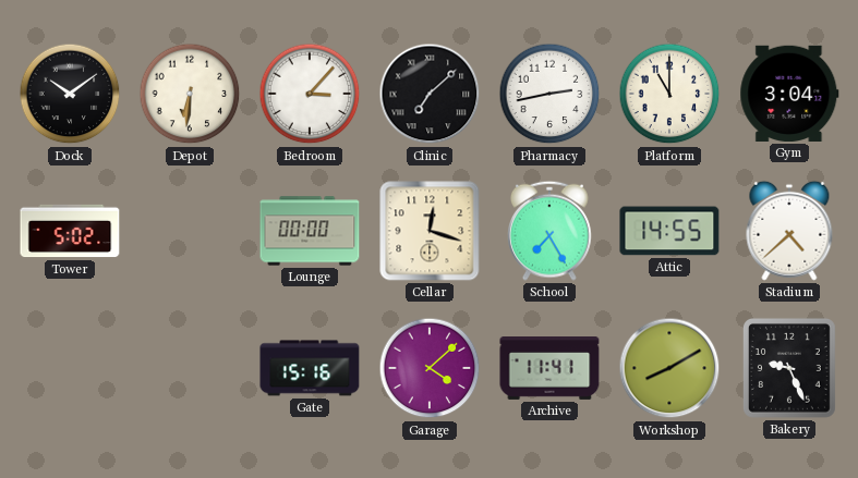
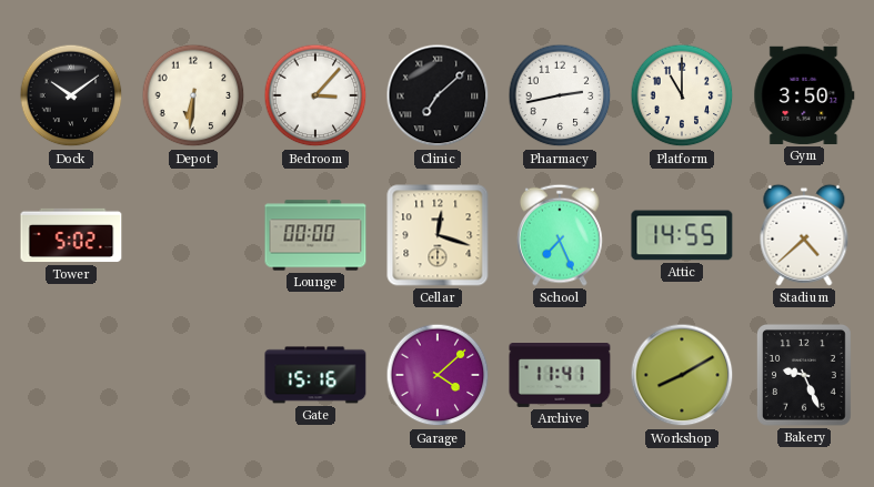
Gym: 3:04 -> 3:50 (804, 95)
School: 7:25 -> 7:26 (561, 235)
